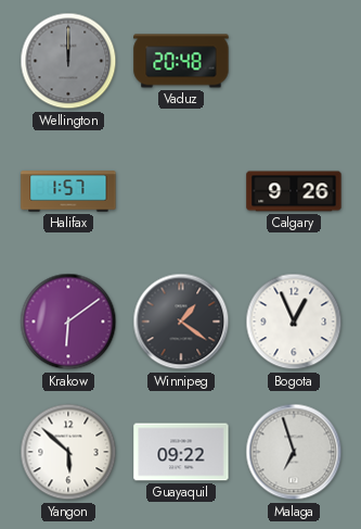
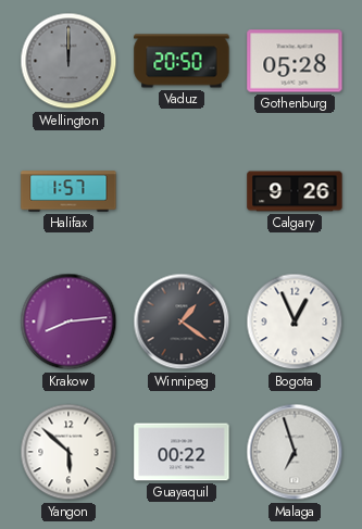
Vaduz: 20:48 -> 20:50 (182, 61)
Gothenburg: none -> 05:28 (295, 61)
Krakow: 6:09 -> 8:14 (68, 322)
Guayaquil: 09:22 -> 00:22 (182, 452)
